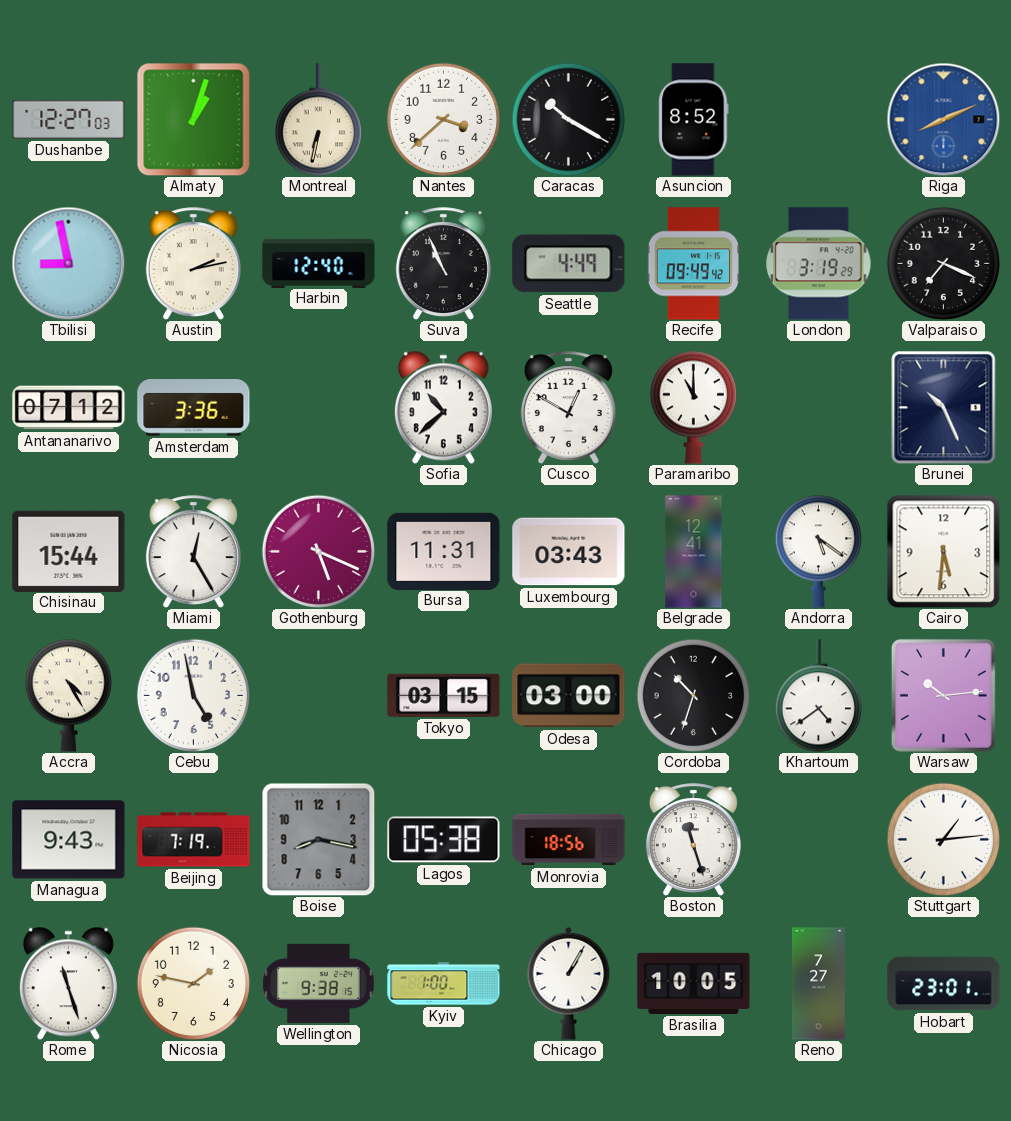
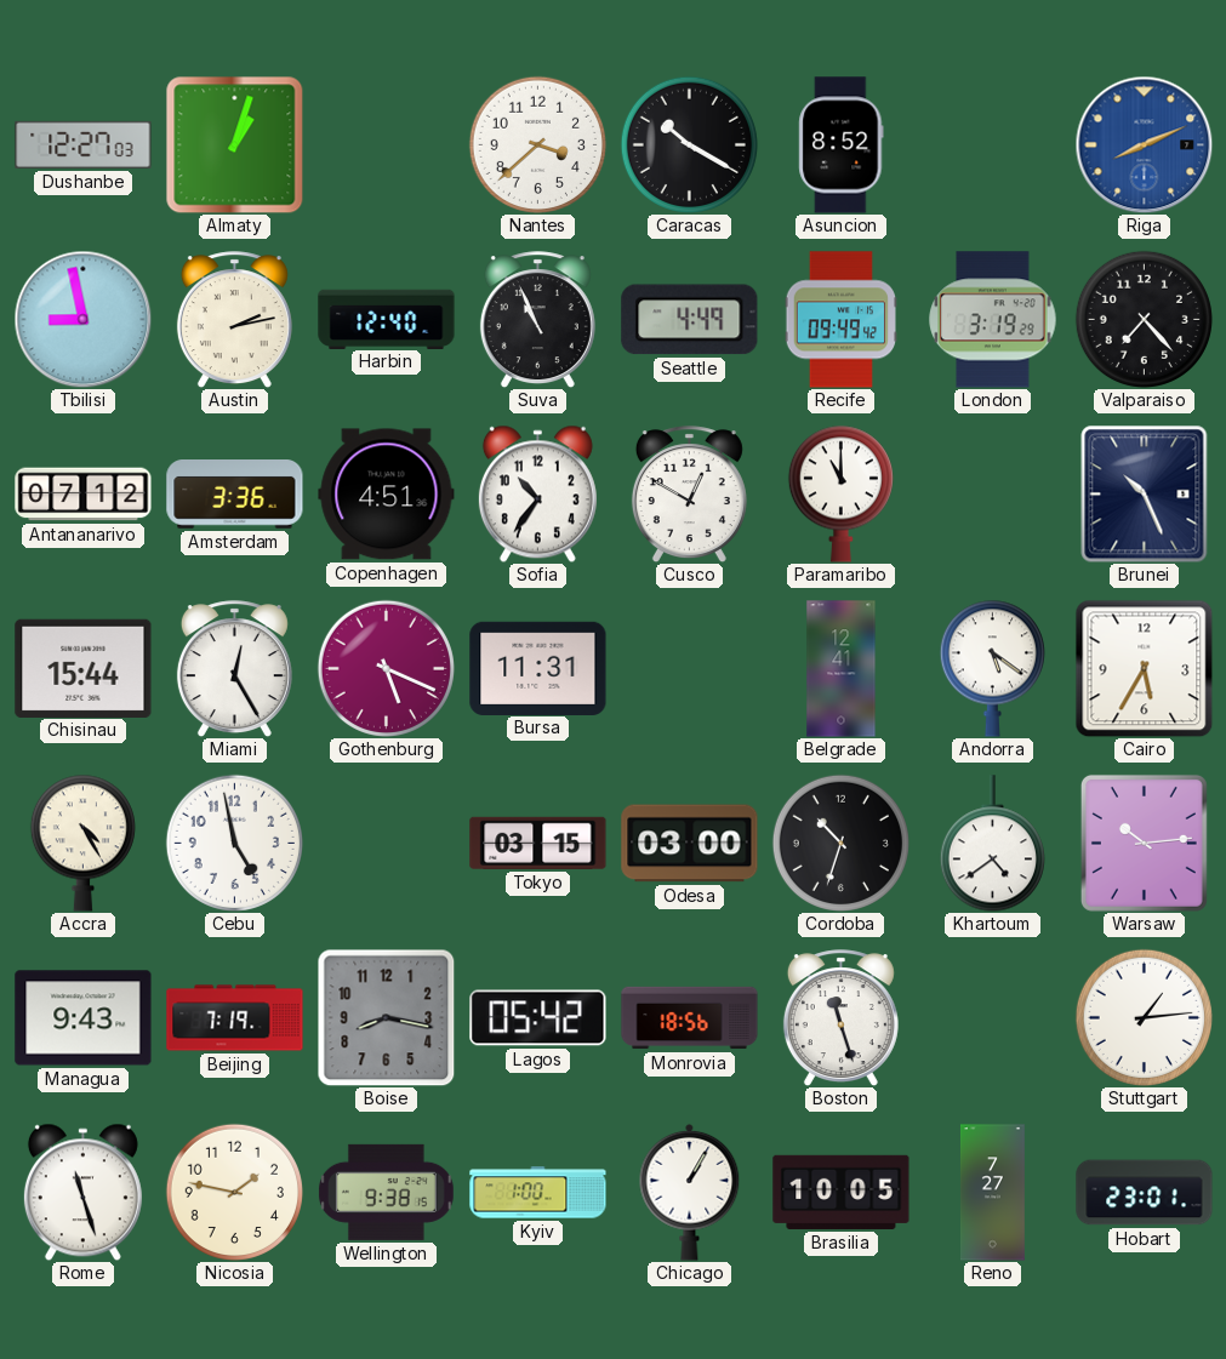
Montreal: 6:32 -> none (318, 120)
Valparaiso: 7:19 -> 7:23 (1144, 319)
Copenhagen: none -> 4:51 (387, 495)
Sofia: 10:38 -> 10:36 (537, 493)
Luxembourg: 03:43 -> none (569, 552)
Cairo: 5:31 -> 5:35 (1144, 668)
Lagos: 05:38 -> 05:42 (538, 1018)
